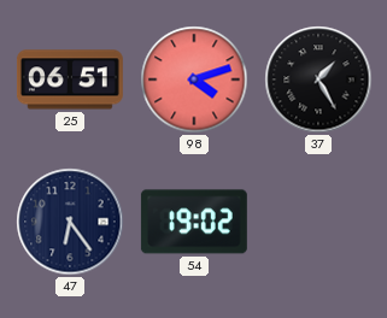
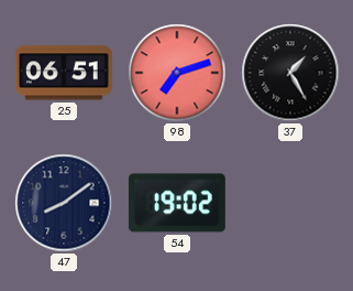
98: 4:12 -> 7:12 (177, 73)
47: 6:24 -> 8:09 (64, 203)
